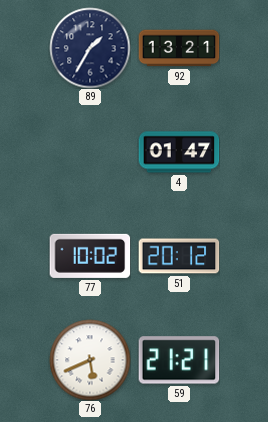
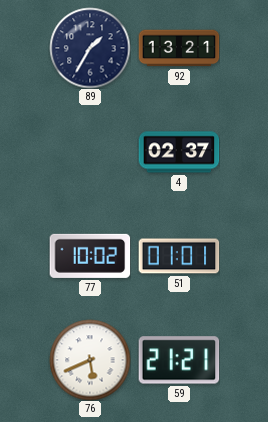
4: 01:47 -> 02:37 (179, 152)
51: 20:12 -> 01:01 (179, 256)
